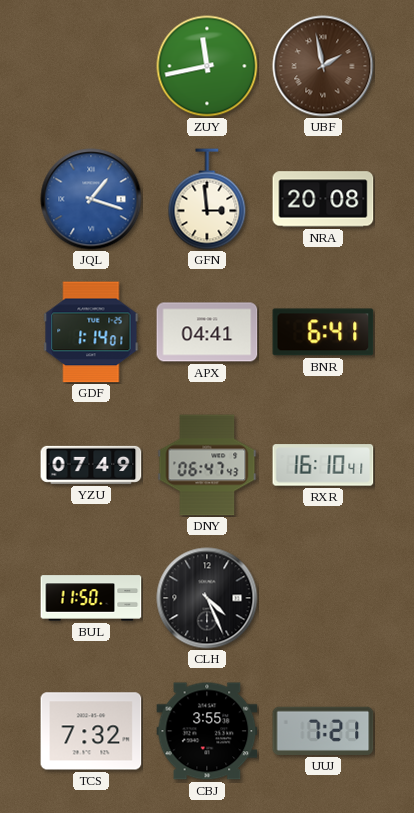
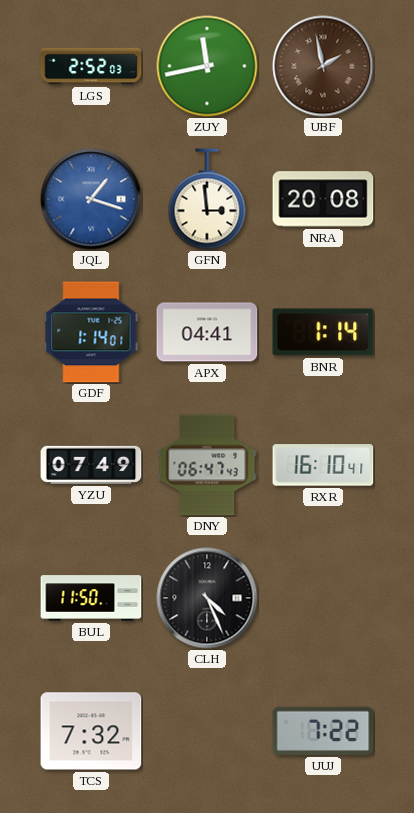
LGS: none -> 2:52 (91, 66)
BNR: 6:41 -> 1:14 (323, 332)
CBJ: 3:55 -> none (207, 731)
UUJ: 7:21 -> 7:22 (323, 731)
